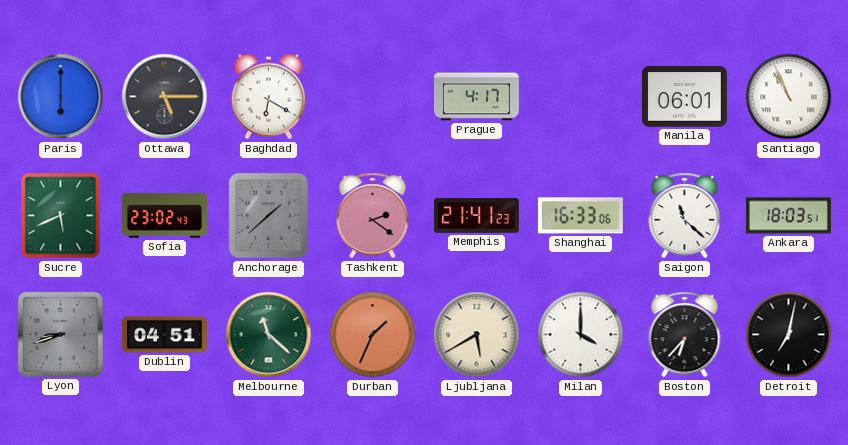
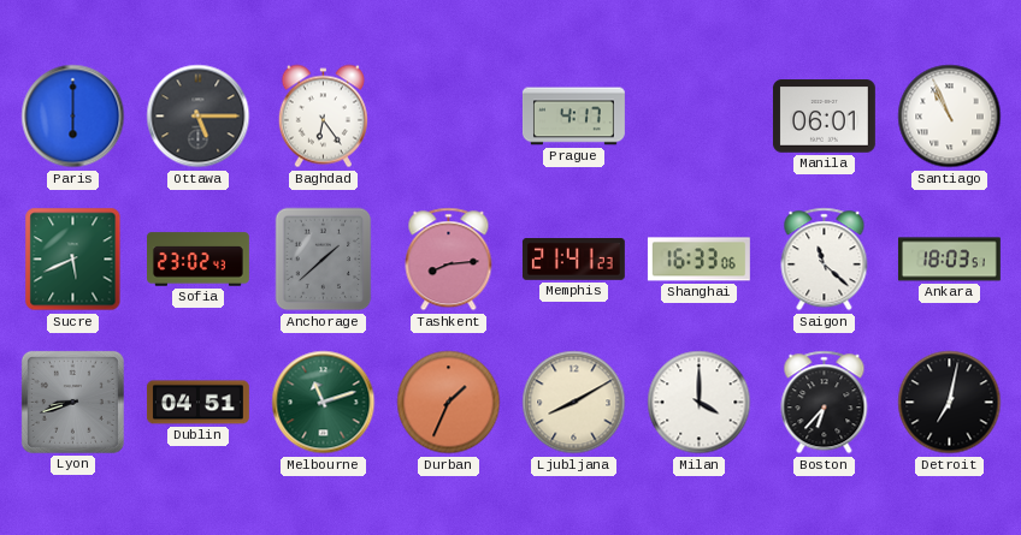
Baghdad: 6:20 -> 6:24 (323, 117)
Tashkent: 2:21 -> 8:14 (449, 260)
Melbourne: 11:22 -> 11:12 (324, 403)
Ljubljana: 5:40 -> 8:10 (574, 403)
